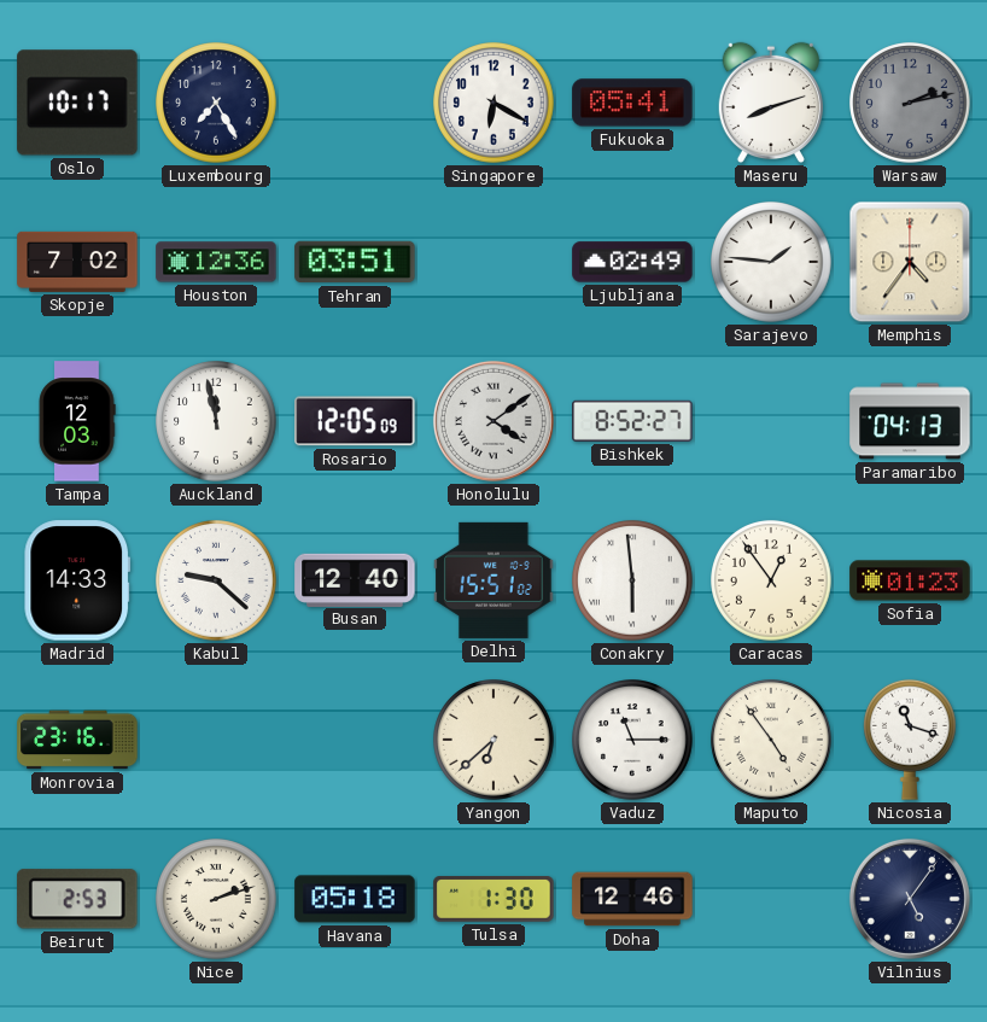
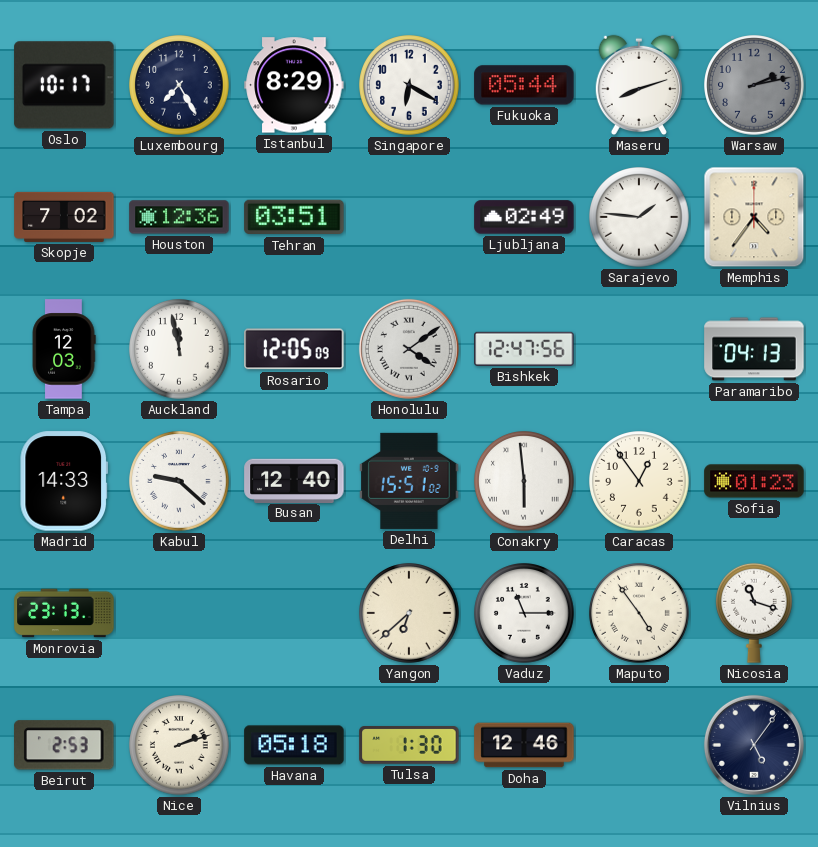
Istanbul: none -> 8:29 (294, 85)
Fukuoka: 05:41 -> 05:44 (524, 85)
Bishkek: 8:52 -> 12:47 (524, 349)
Monrovia: 23:16 -> 23:13 (64, 613)
